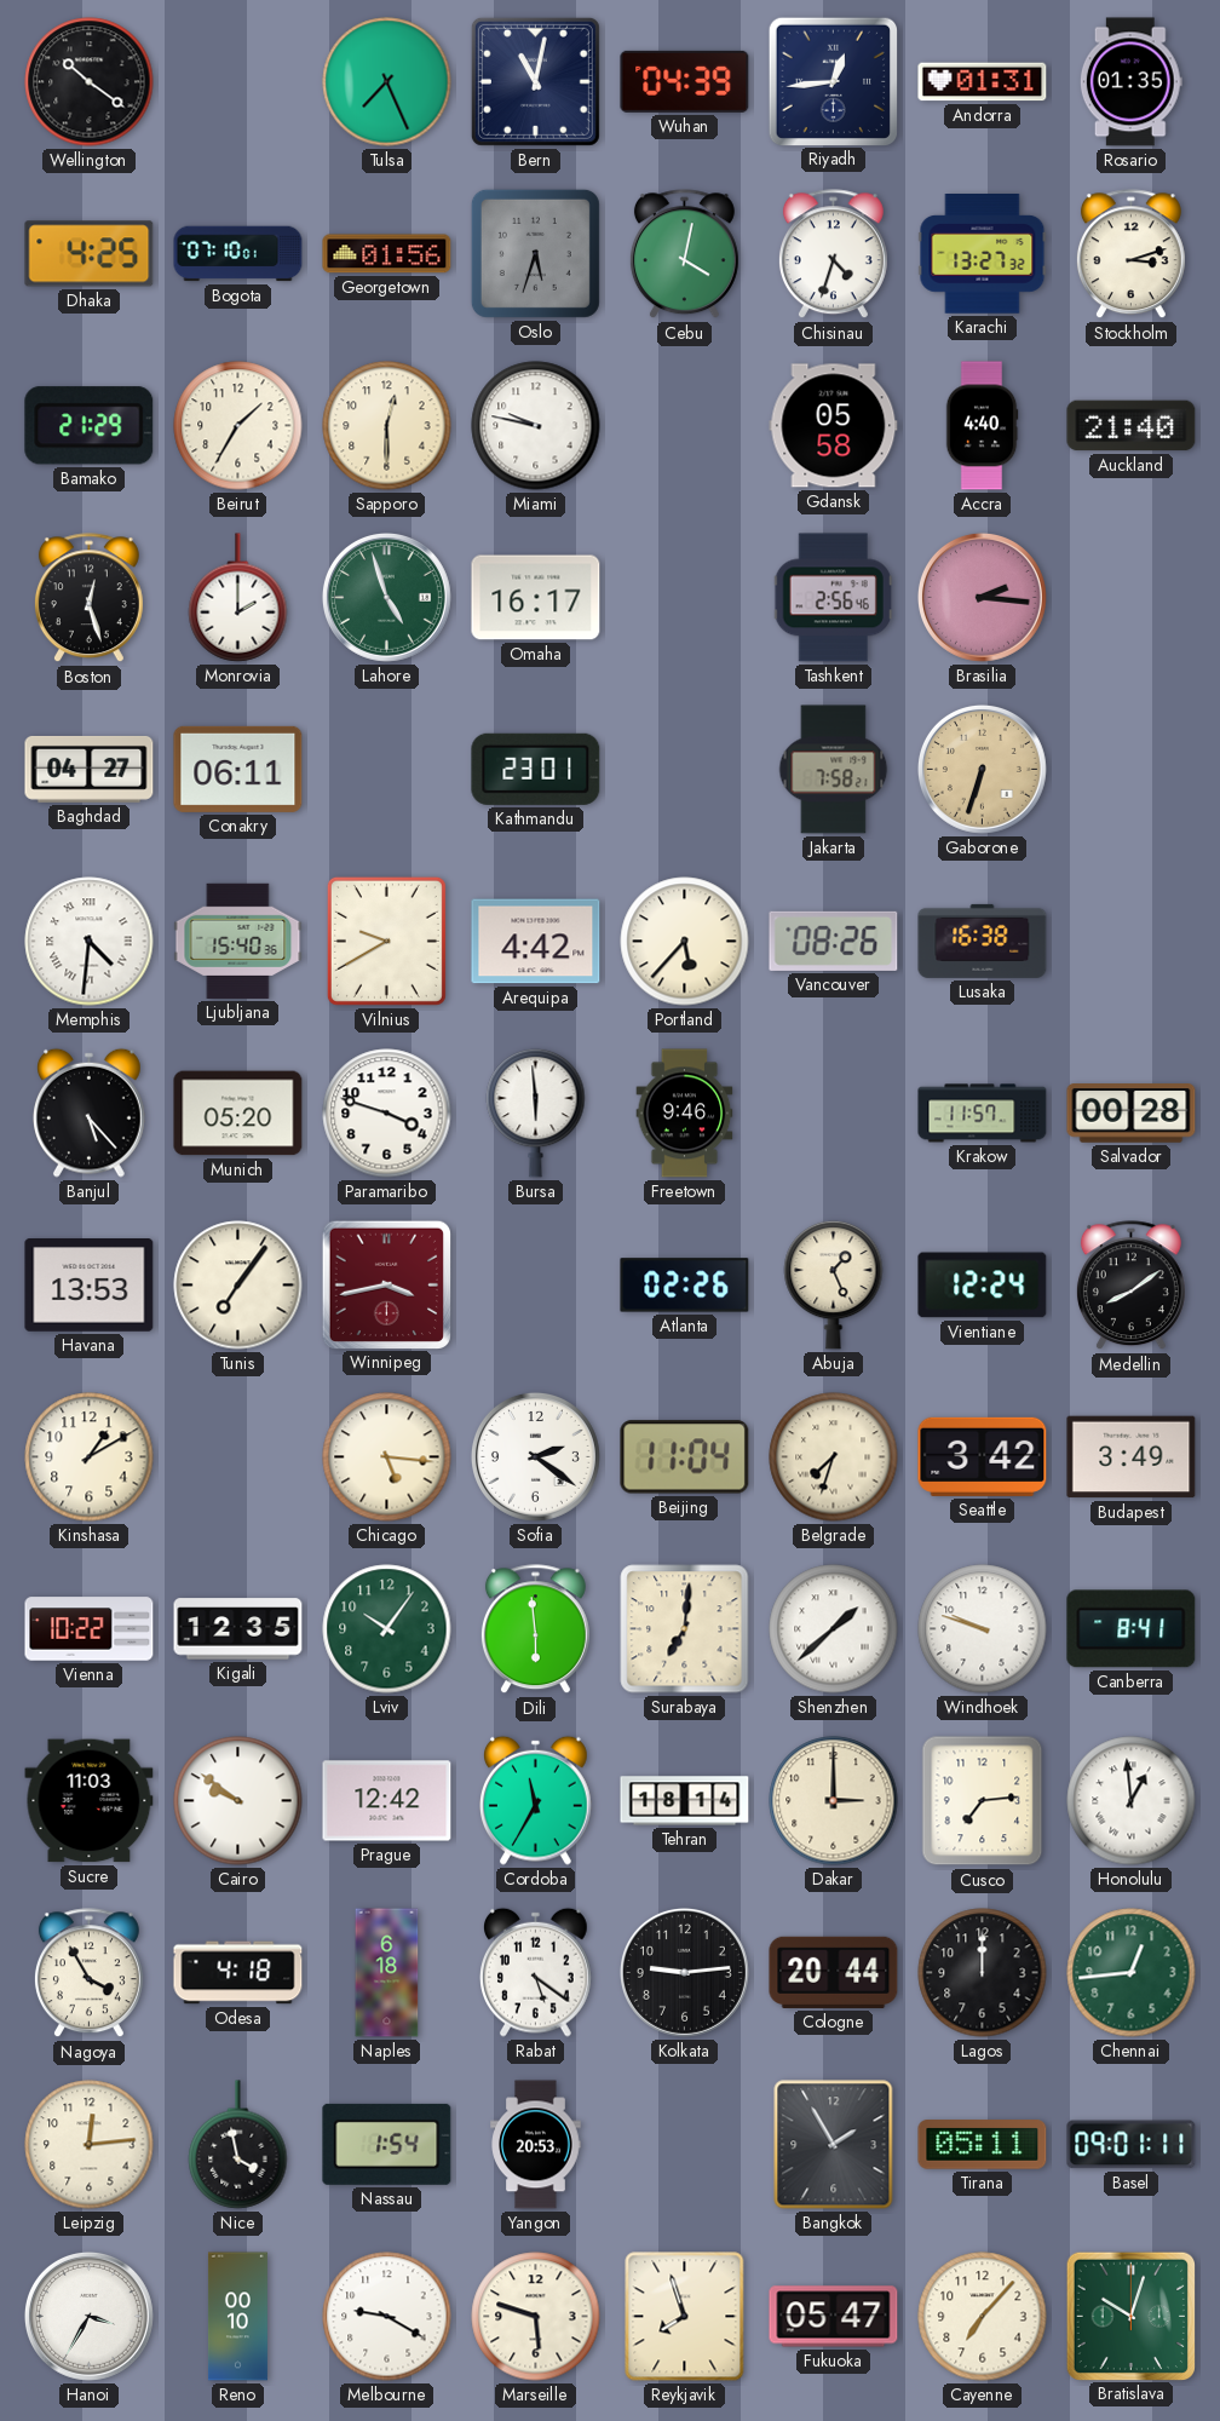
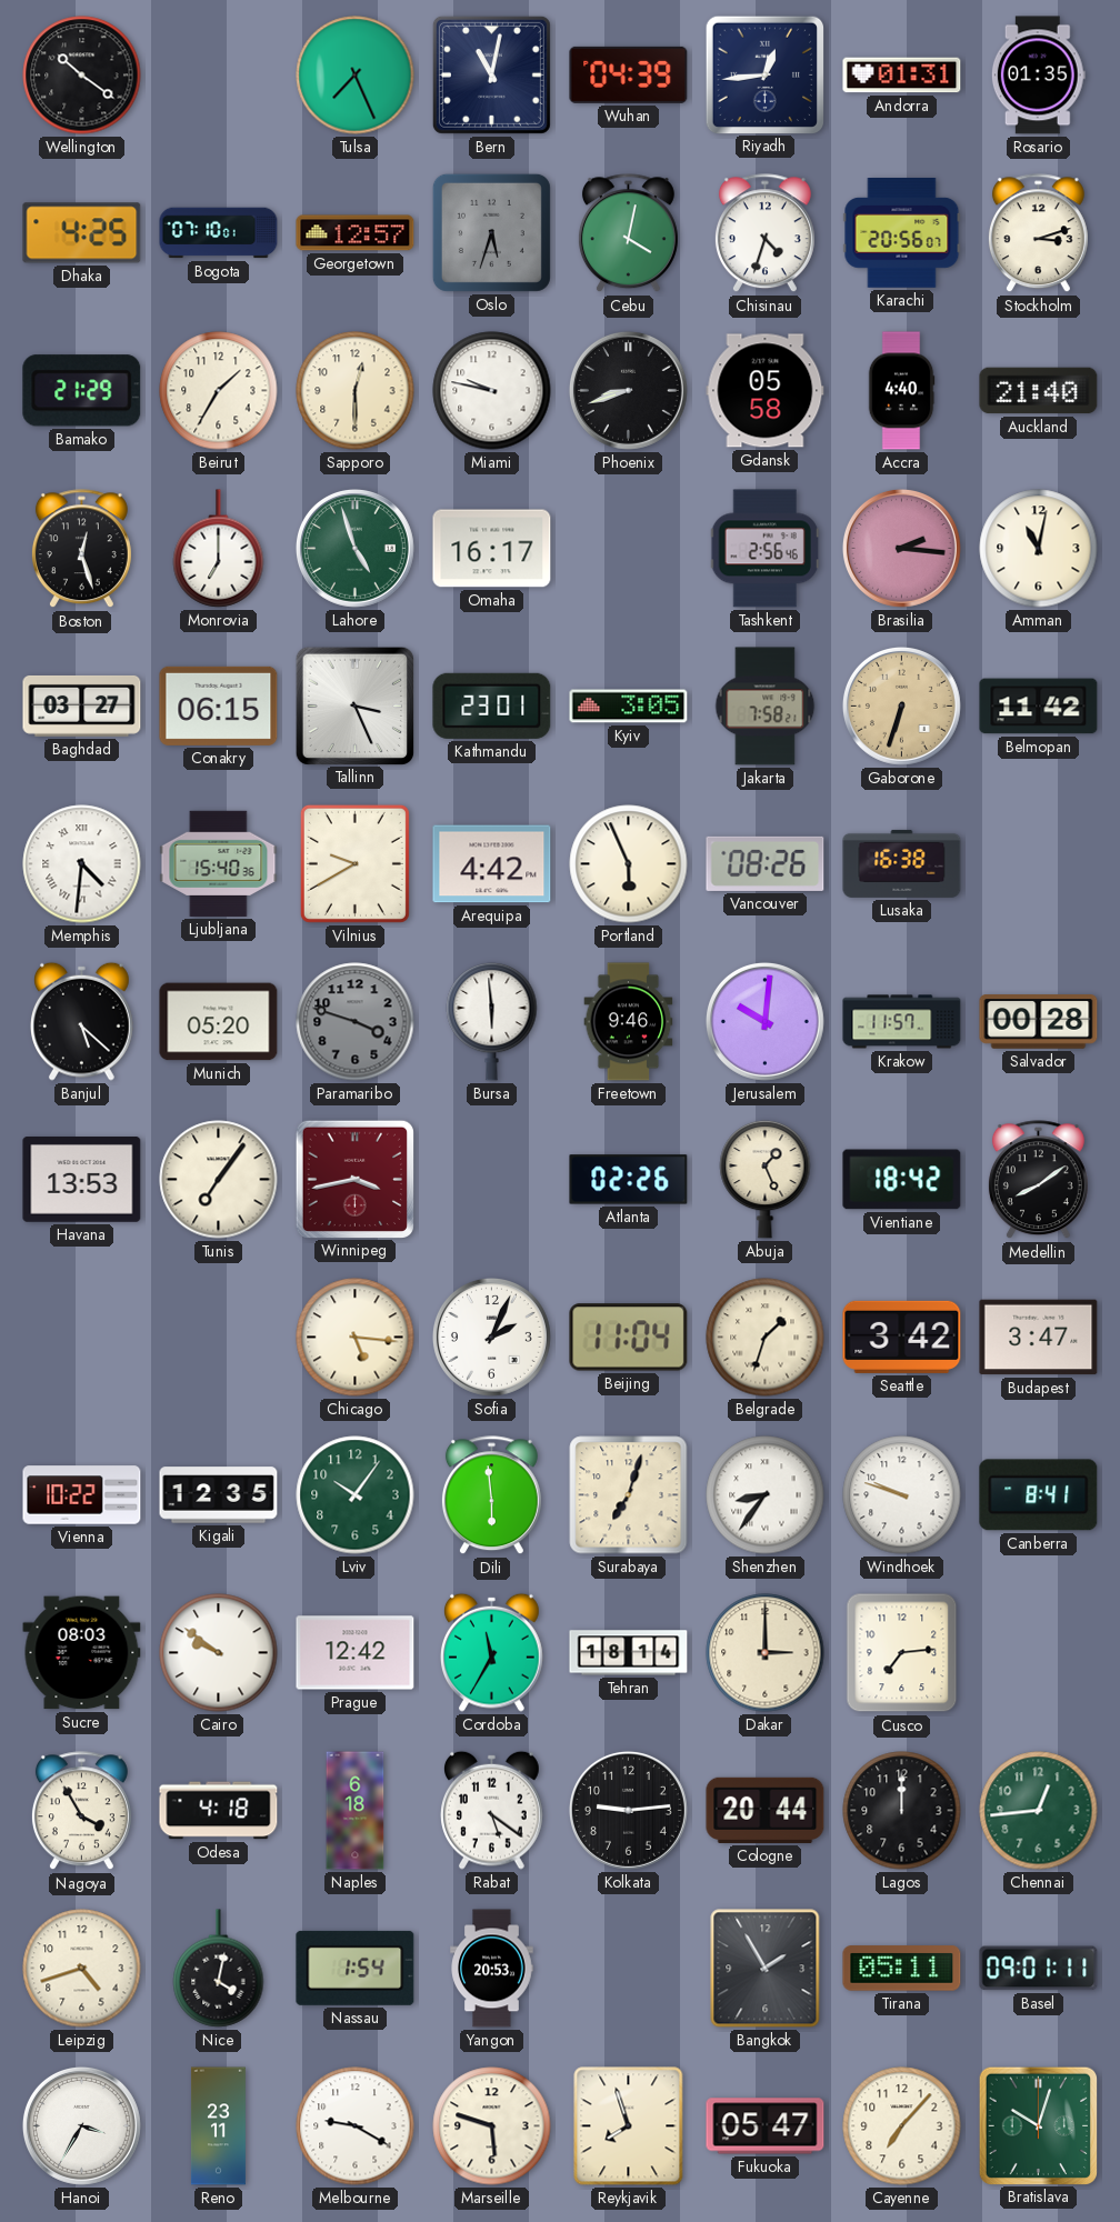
Georgetown: 01:56 -> 12:57 (356, 233)
Karachi: 13:27 -> 20:56 (902, 233)
Phoenix: none -> 8:42 (628, 390)
Monrovia: 2:00 -> 7:00 (219, 549)
Amman: none -> 11:02 (1039, 549)
Baghdad: 04:27 -> 03:27 (82, 705)
Conakry: 06:11 -> 06:15 (219, 705)
Tallinn: none -> 3:26 (354, 705)
Kyiv: none -> 3:05 (629, 707)
Belmopan: none -> 11:42 (1039, 707)
Portland: 5:37 -> 5:56 (629, 864)
Banjul: 5:23 -> 5:22 (82, 1021)
Paramaribo dial: white -> grey (356, 1022)
Jerusalem: none -> 10:01 (764, 1021)
Vientiane: 12:24 -> 18:42 (902, 1180)
Kinshasa: 1:10 -> none (90, 1457)
Sofia: 2:21 -> 2:04 (491, 1337)
Belgrade: 7:33 -> 1:33 (766, 1338)
Budapest: 3:49 -> 3:47 (1039, 1338)
Surabaya: 7:01 -> 7:03 (629, 1495)
Shenzhen: 1:38 -> 8:36 (766, 1495)
Sucre: 11:03 -> 08:03 (82, 1653)
Honolulu: 12:59 -> none (1132, 1801)
Leipzig: 12:14 -> 4:42 (82, 1969)
Nice: 3:58 -> 4:02 (219, 1969)
Reno: 00:10 -> 23:11 (218, 2126)
